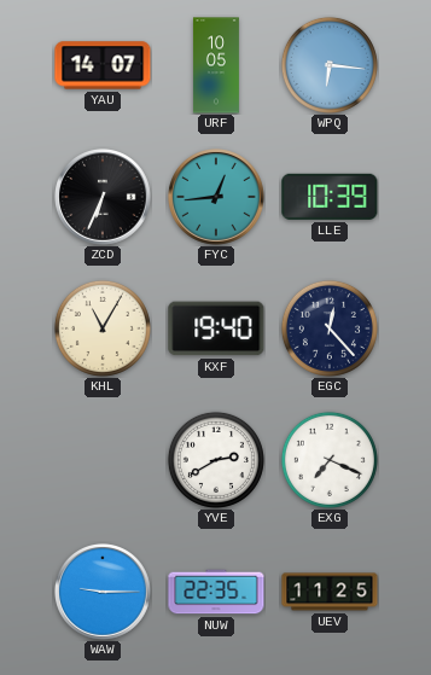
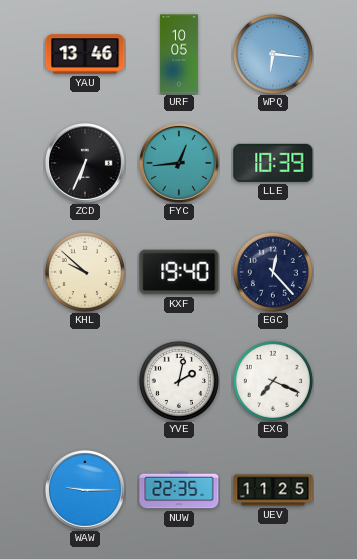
YAU: 14:07 -> 13:46 (85, 54)
KHL: 11:05 -> 9:52 (85, 272)
YVE: 2:40 -> 2:02 (179, 381)
